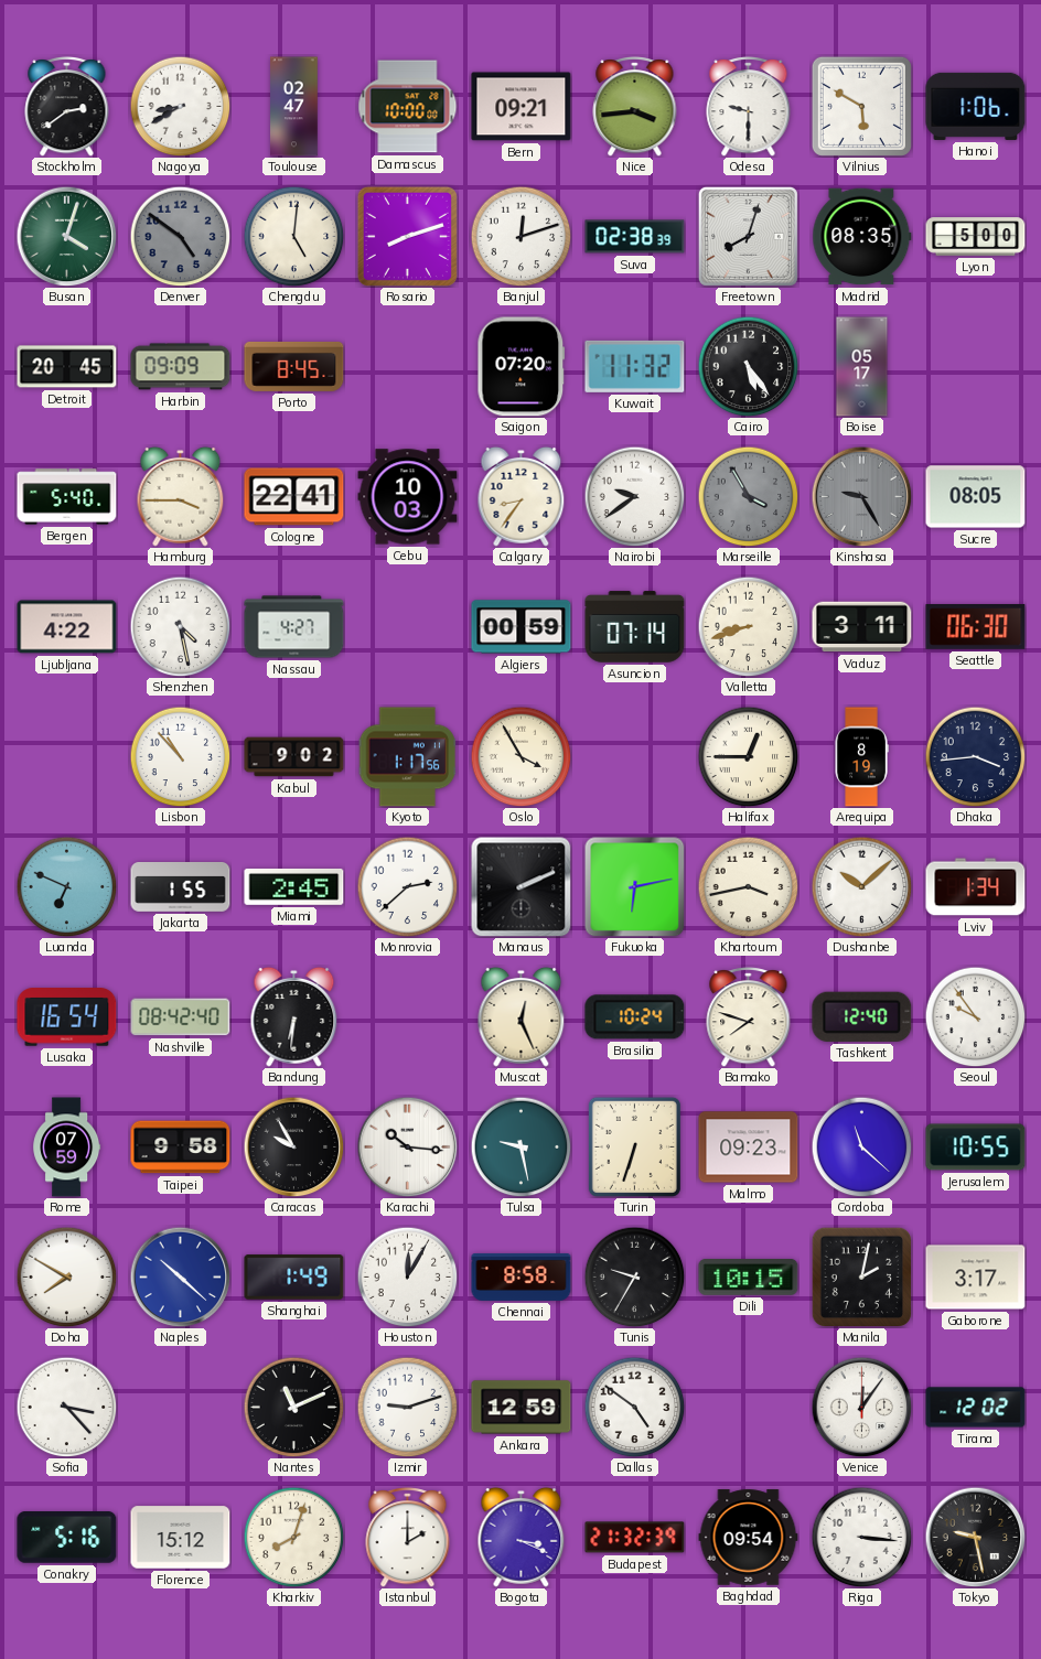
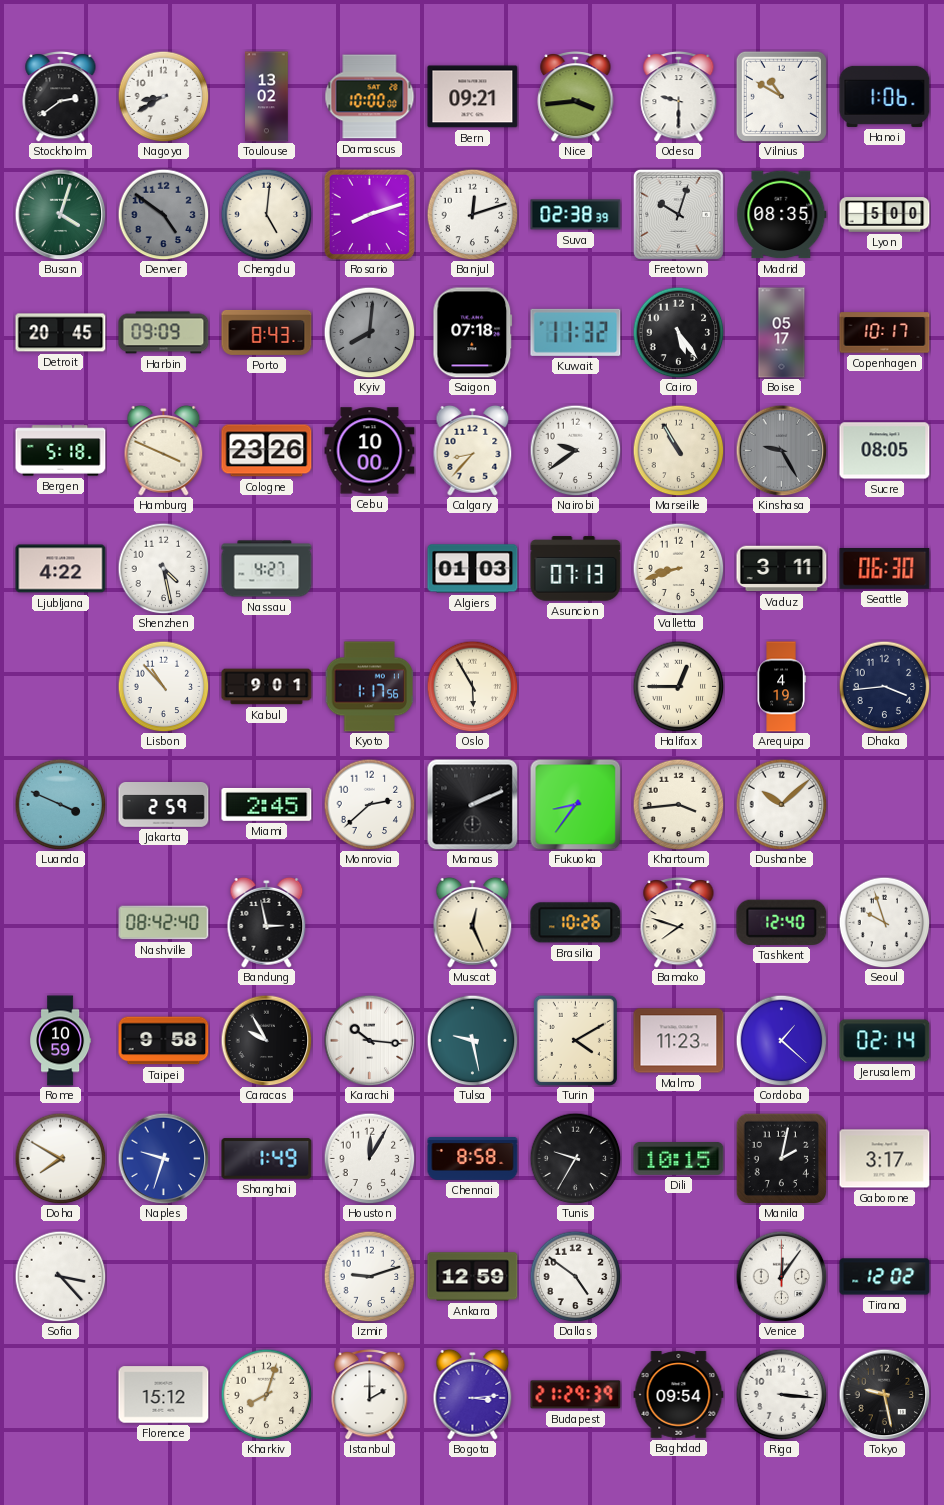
Toulouse: 02:47 -> 13:02 (267, 97)
Vilnius: 5:50 -> 10:50 (781, 96)
Freetown: 8:03 -> 10:03 (678, 214)
Porto: 8:45 -> 8:43 (267, 332)
Kyiv: none -> 8:01 (369, 332)
Saigon: 07:20 -> 07:18 (473, 333)
Copenhagen: none -> 10:17 (885, 333)
Bergen: 5:40 -> 5:18 (61, 451)
Hamburg: 3:45 -> 3:49 (164, 450)
Cologne: 22:41 -> 23:26 (267, 451)
Cebu: 10:03 -> 10:00 (370, 451)
Calgary: 8:36 -> 8:37 (473, 450)
Marseille: 3:55 -> 10:55 (678, 450)
Marseille dial: grey -> cream (678, 450)
Algiers: 00:59 -> 01:03 (473, 569)
Asuncion: 07:14 -> 07:13 (576, 569)
Kabul: 9:02 -> 9:01 (267, 687)
Oslo: 3:55 -> 5:55 (472, 686)
Arequipa: 8:19 -> 4:19 (781, 687)
Luanda: 6:49 -> 3:49 (60, 804)
Jakarta: 1:55 -> 2:59 (164, 805)
Fukuoka: 6:13 -> 8:36 (575, 804)
Khartoum: 3:43 -> 3:44 (678, 804)
Lviv: 1:34 -> none (976, 887)
Lusaka: 16:54 -> none (67, 1017)
Bandung: 6:31 -> 2:58 (267, 922)
Brasilia: 10:24 -> 10:26 (576, 923)
Seoul: 9:54 -> 9:57 (884, 922)
Rome: 07:59 -> 10:59 (61, 1041)
Turin: 6:33 -> 4:10 (575, 1040)
Malmo: 09:23 -> 11:23 (679, 1041)
Cordoba: 11:22 -> 1:22 (781, 1040)
Jerusalem: 10:55 -> 02:14 (885, 1041)
Naples: 10:22 -> 9:33 (163, 1158)
Nantes: 11:11 -> none (293, 1407)
Conakry: 5:16 -> none (67, 1538)
Bogota: 3:19 -> 3:14 (473, 1394)
Budapest: 21:32 -> 21:29 (576, 1395)
